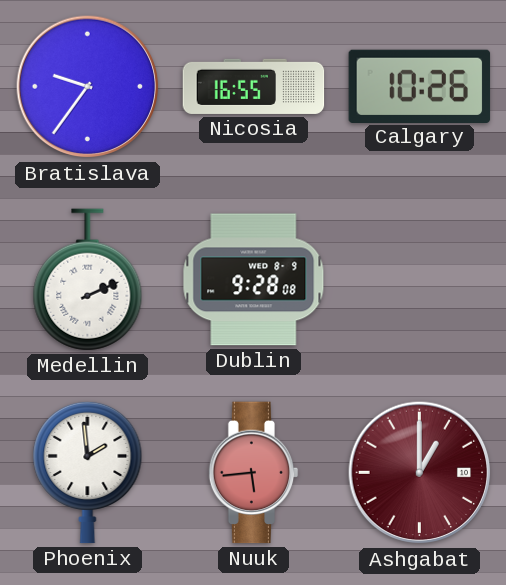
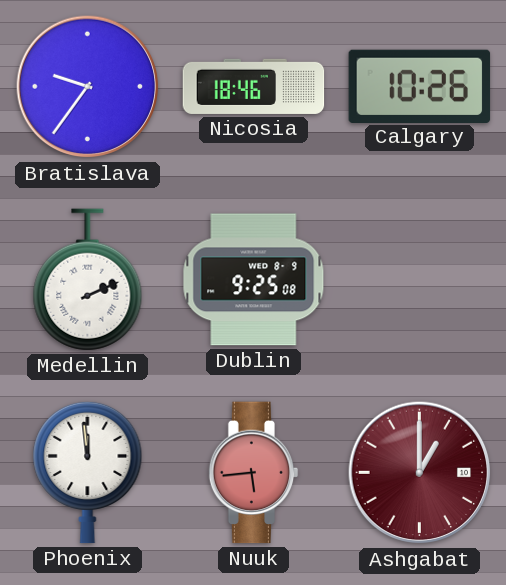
Nicosia: 16:55 -> 18:46 (254, 86)
Dublin: 9:28 -> 9:25 (254, 280)
Phoenix: 1:59 -> 11:59 (88, 472)
